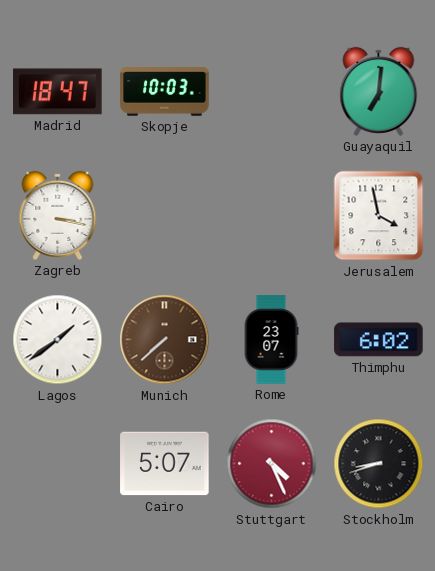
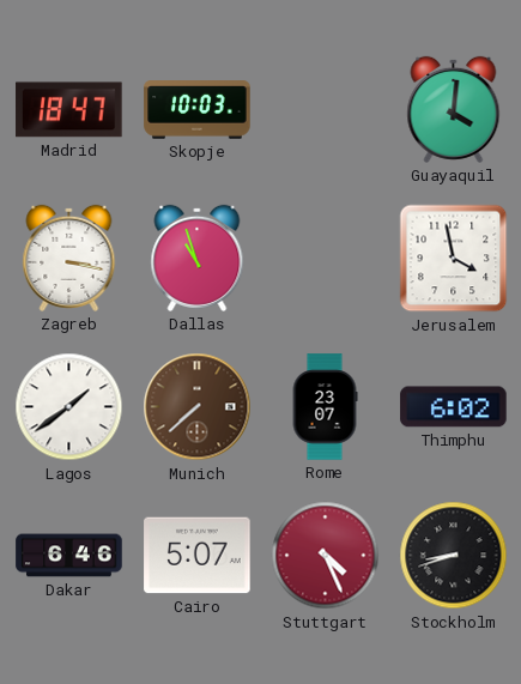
Guayaquil: 7:01 -> 4:01 (454, 109)
Dallas: none -> 10:57 (198, 258)
Dakar: none -> 6:46 (69, 556)
